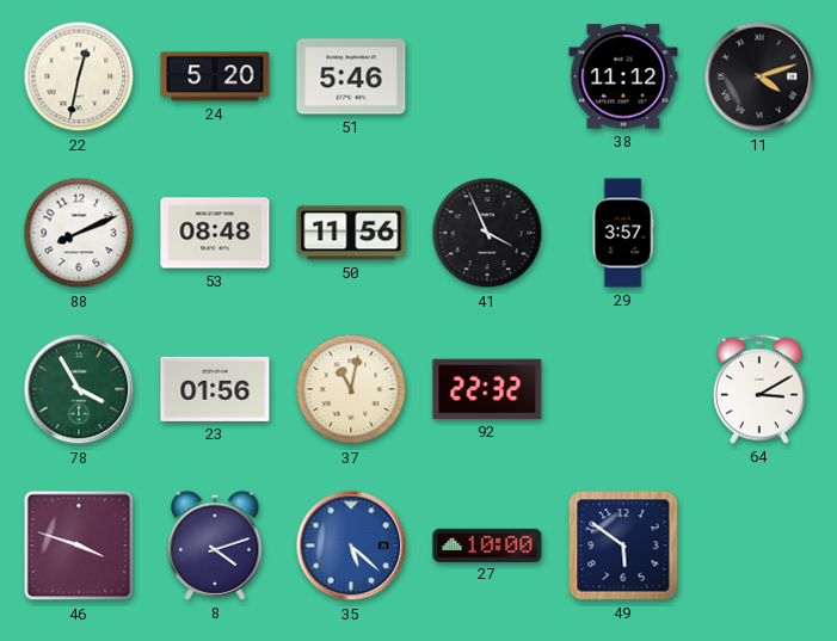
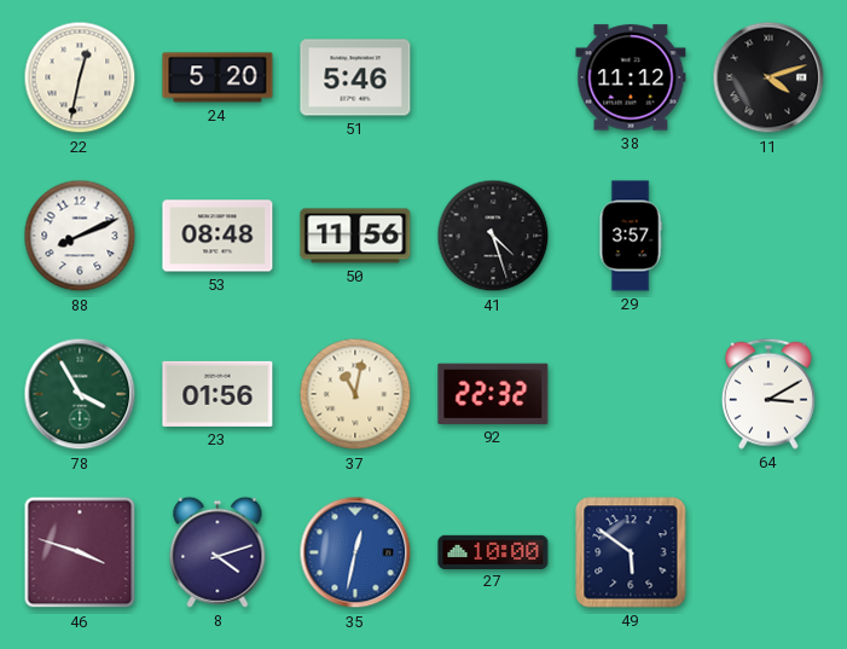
41: 3:56 -> 4:27 (493, 236)
35: 5:22 -> 12:32 (355, 552)
